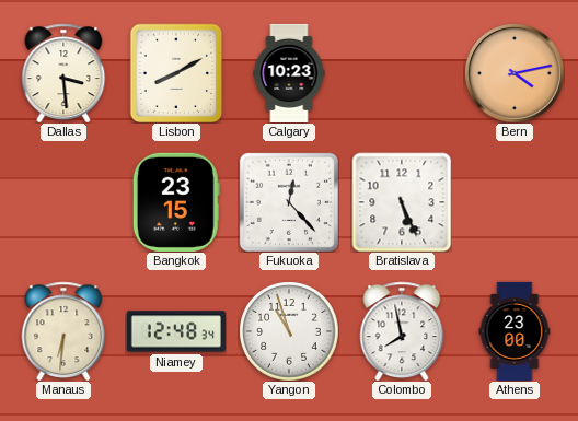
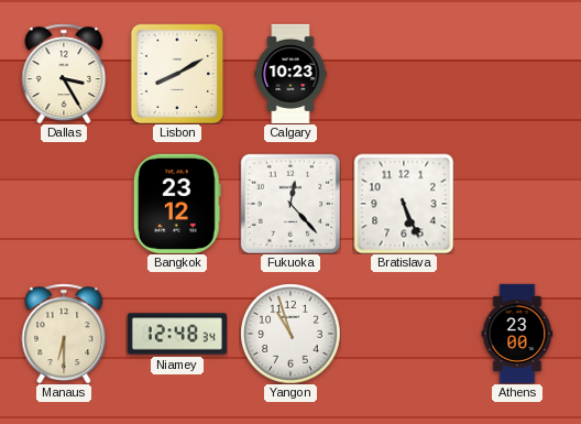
Dallas: 3:29 -> 3:25 (64, 74)
Bern: 4:13 -> none (515, 73)
Bangkok: 23:15 -> 23:12 (177, 204)
Manaus: 6:31 -> 6:30 (64, 334)
Colombo: 7:58 -> none (402, 331)
